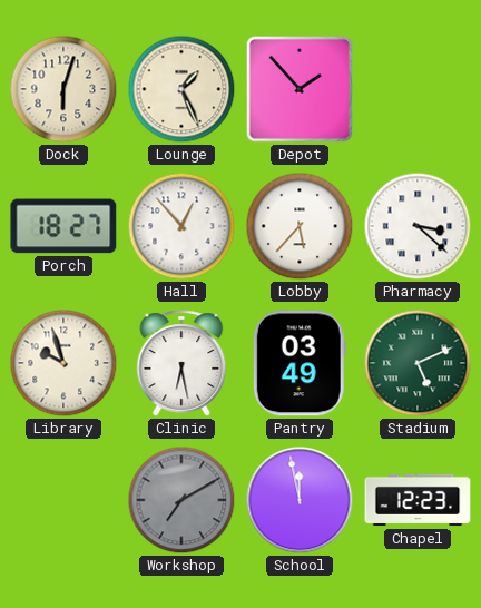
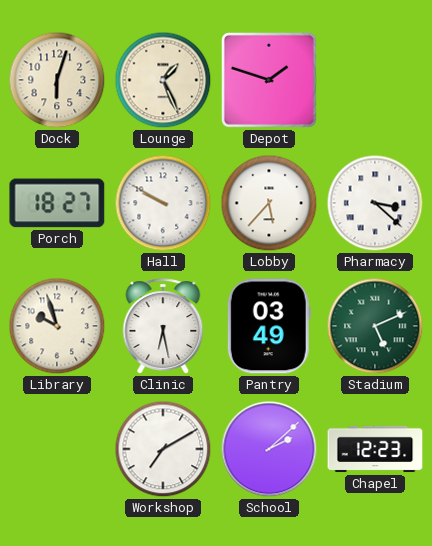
Depot: 1:53 -> 1:48 (269, 80)
Hall: 12:53 -> 9:50 (163, 203)
Workshop dial: grey -> white (163, 449)
School: 11:58 -> 2:08 (269, 449)
